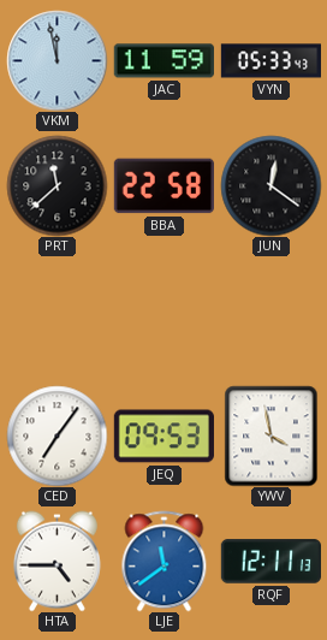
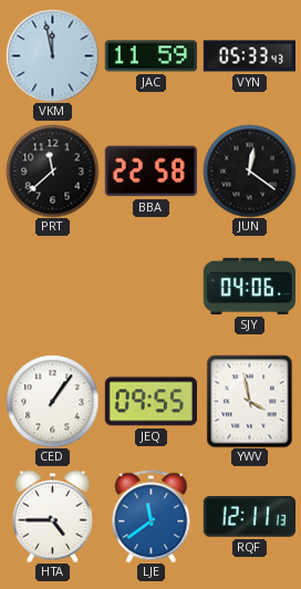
SJY: none -> 04:06 (249, 286)
CED: 7:06 -> 1:06 (52, 401)
JEQ: 09:53 -> 09:55 (150, 402)
